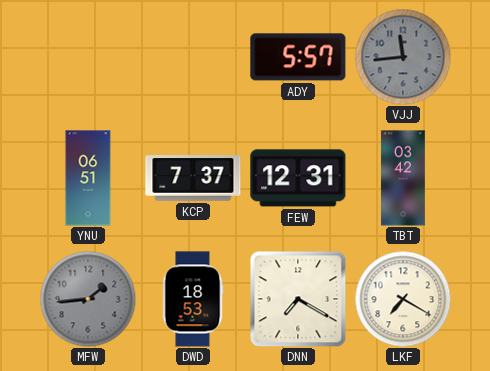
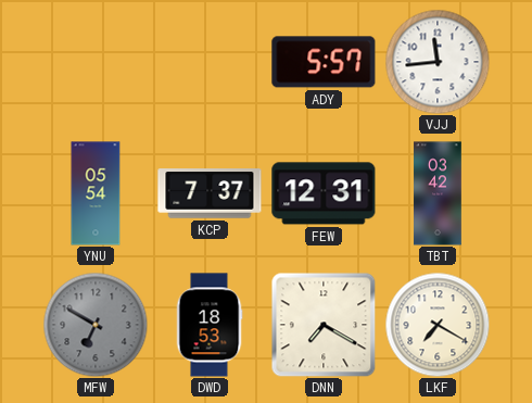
VJJ dial: grey -> white (438, 62)
YNU: 06:51 -> 05:54 (96, 193)
MFW: 1:44 -> 6:50 (96, 325)
